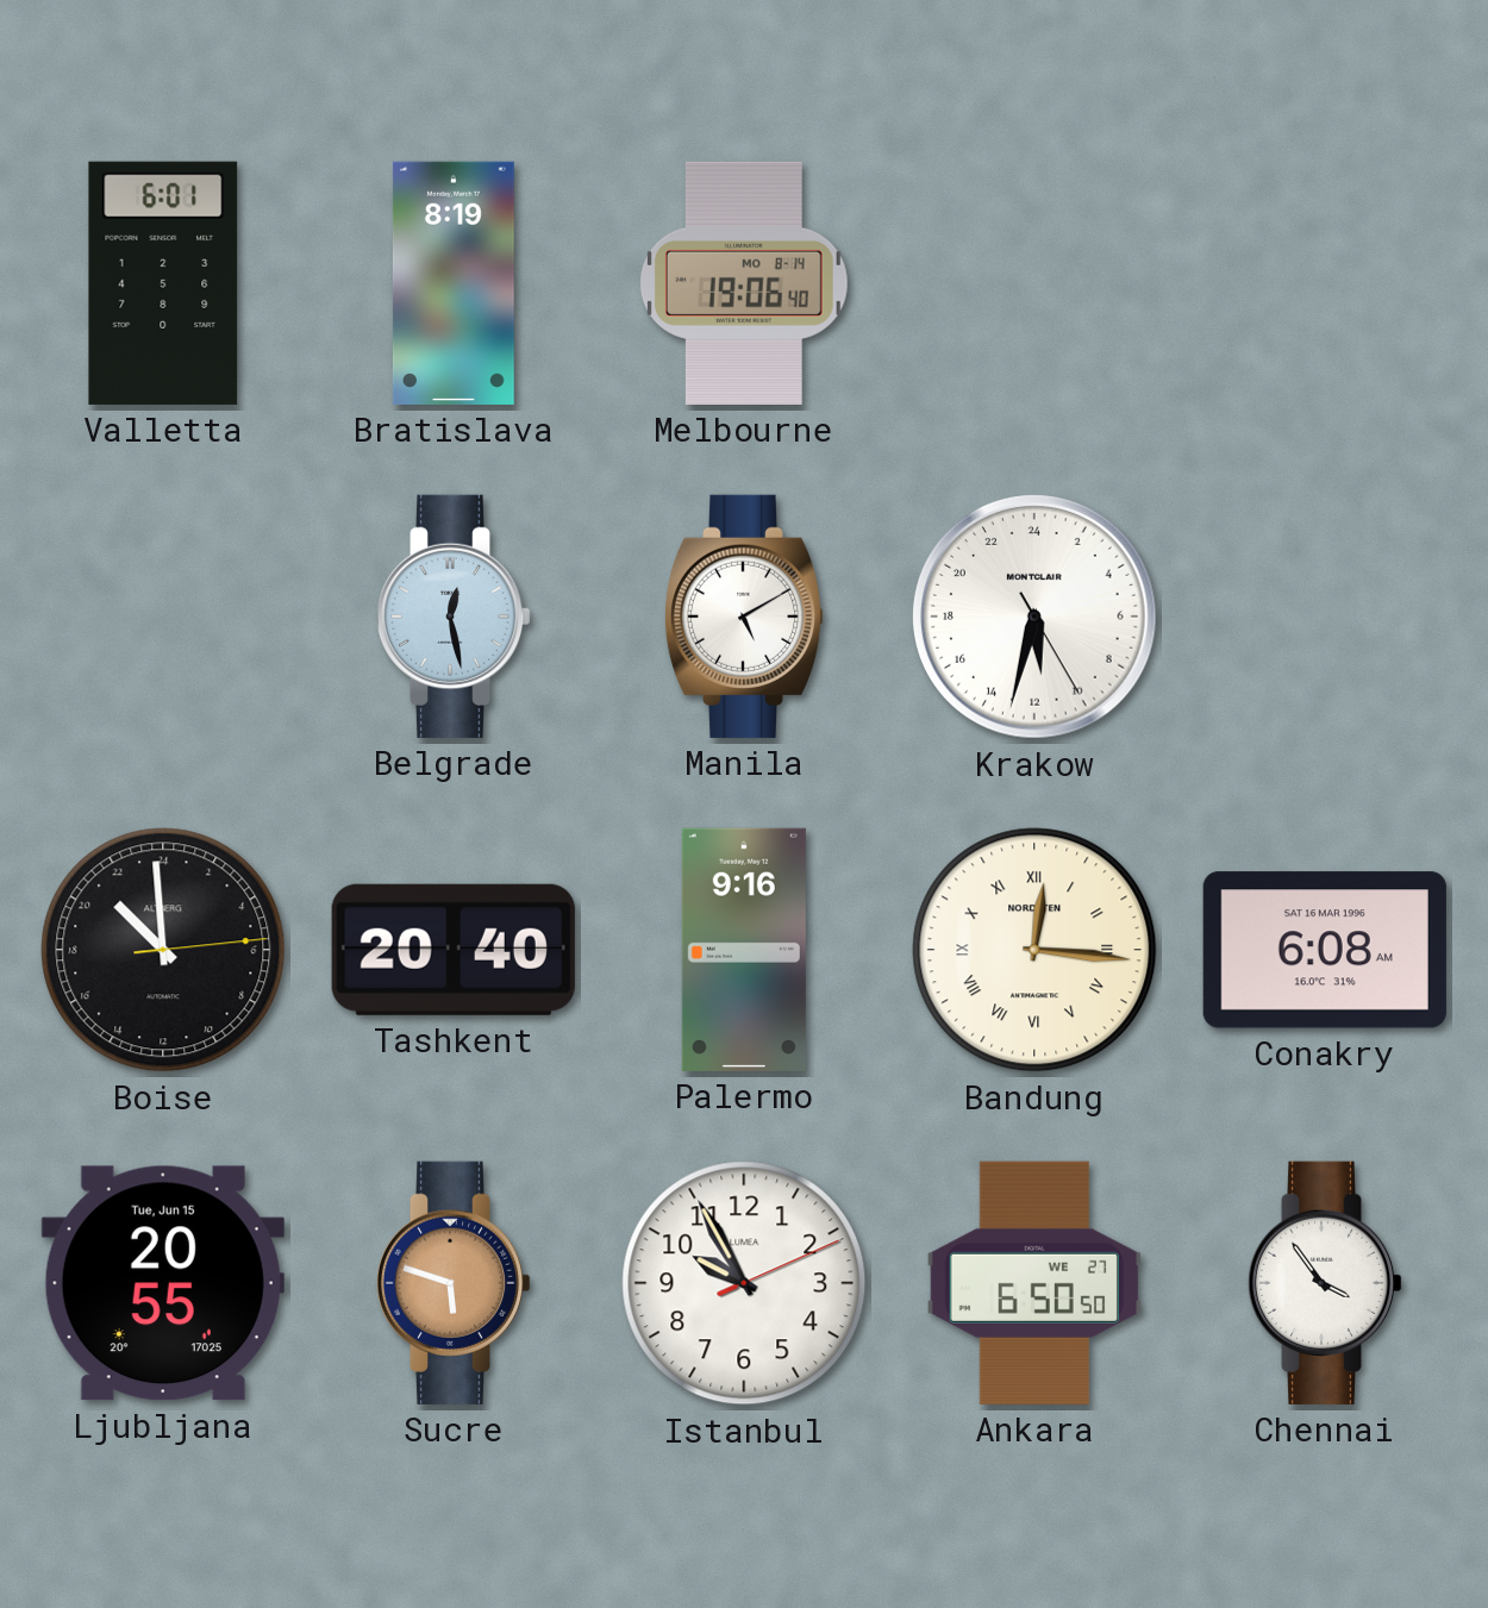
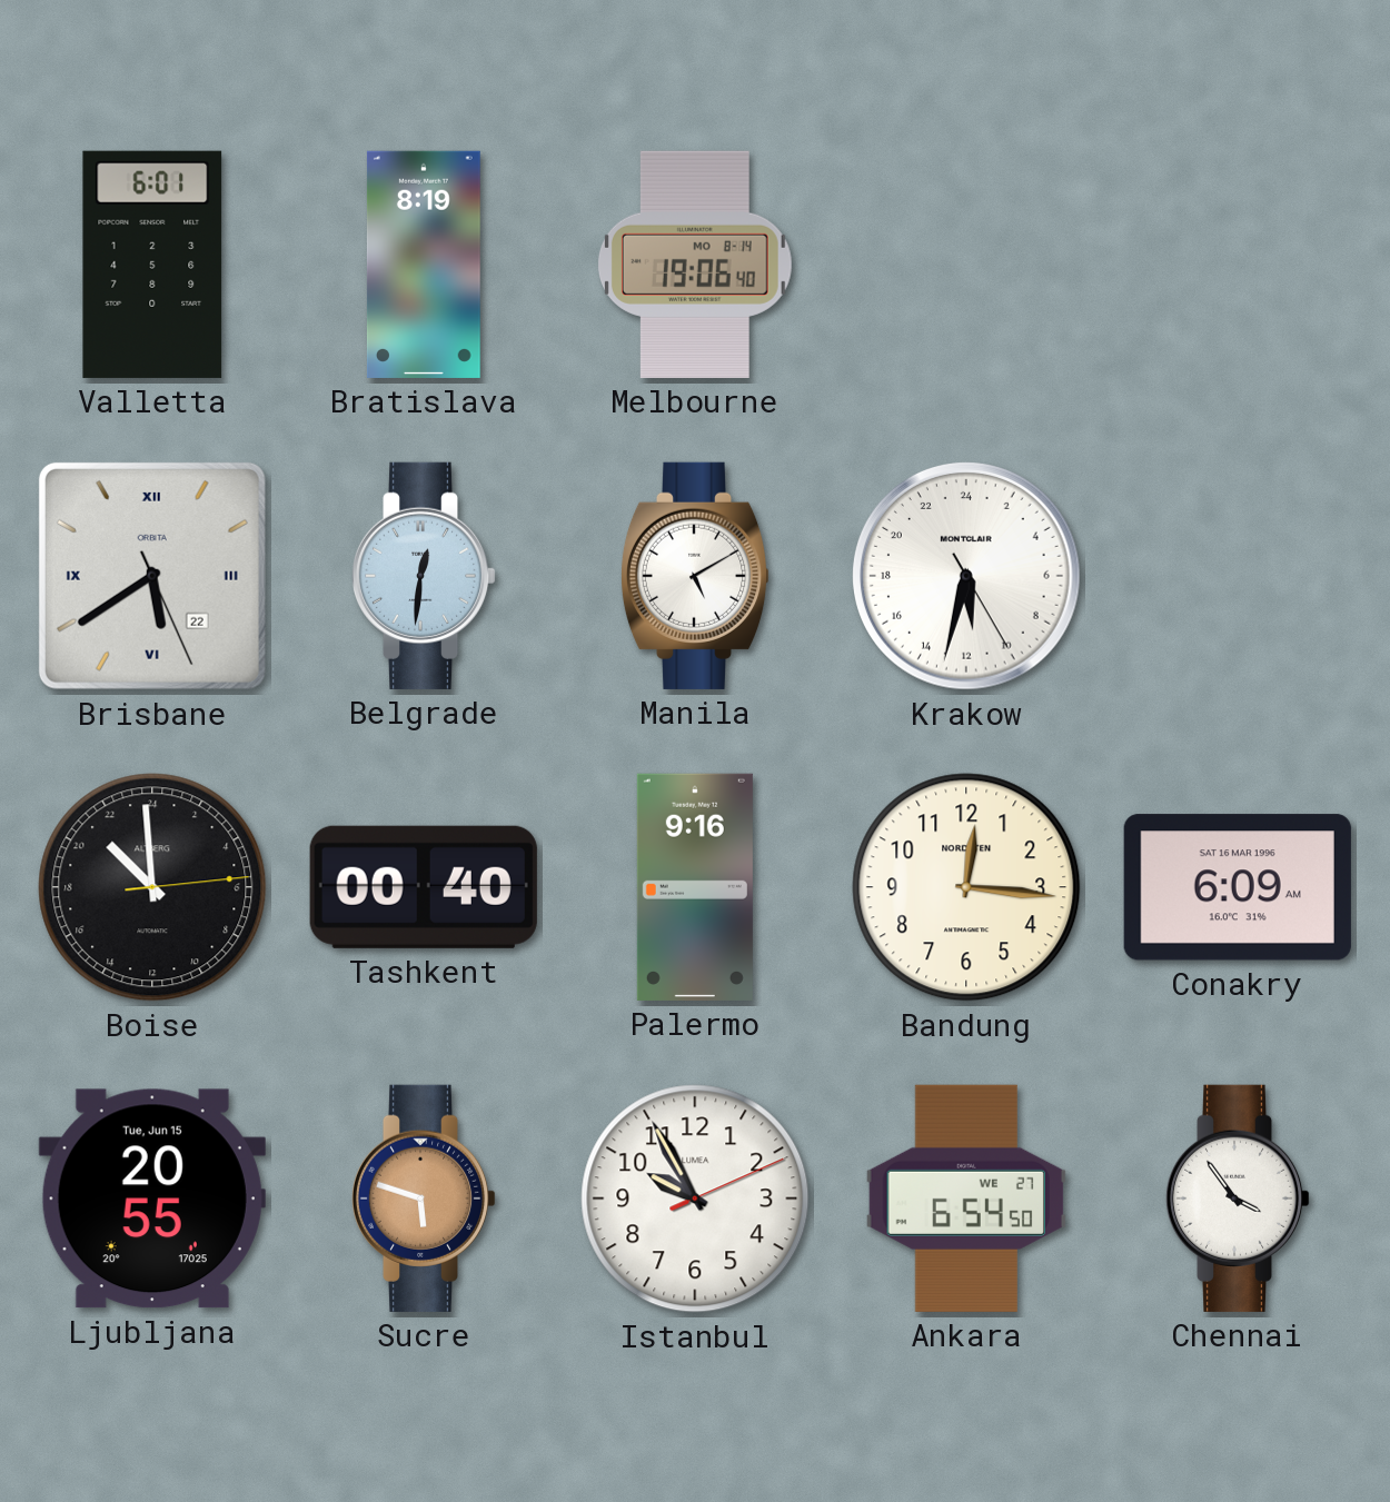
Brisbane: none -> 5:39 (152, 576)
Belgrade: 12:28 -> 12:31 (424, 576)
Tashkent: 20:40 -> 00:40 (424, 887)
Bandung numerals: Roman -> Arabic (966, 887)
Conakry: 6:08 -> 6:09 (1238, 887)
Ankara: 6:50 -> 6:54 (966, 1198)
